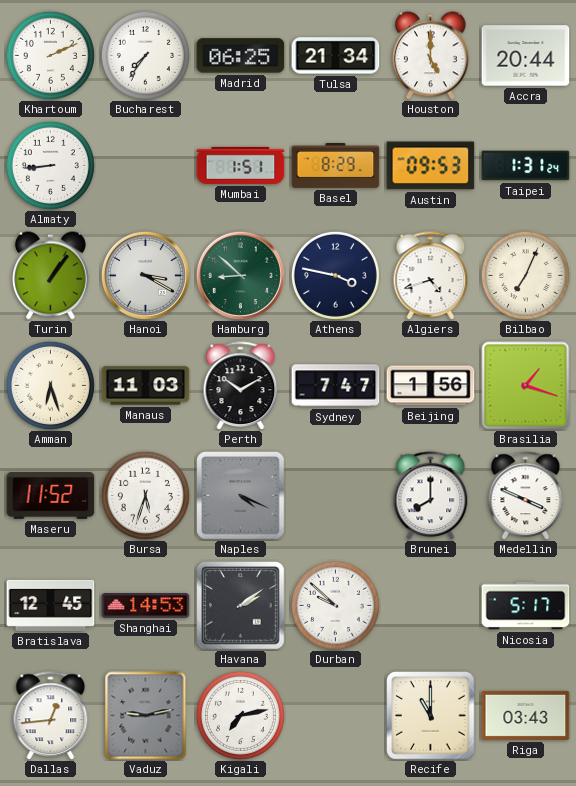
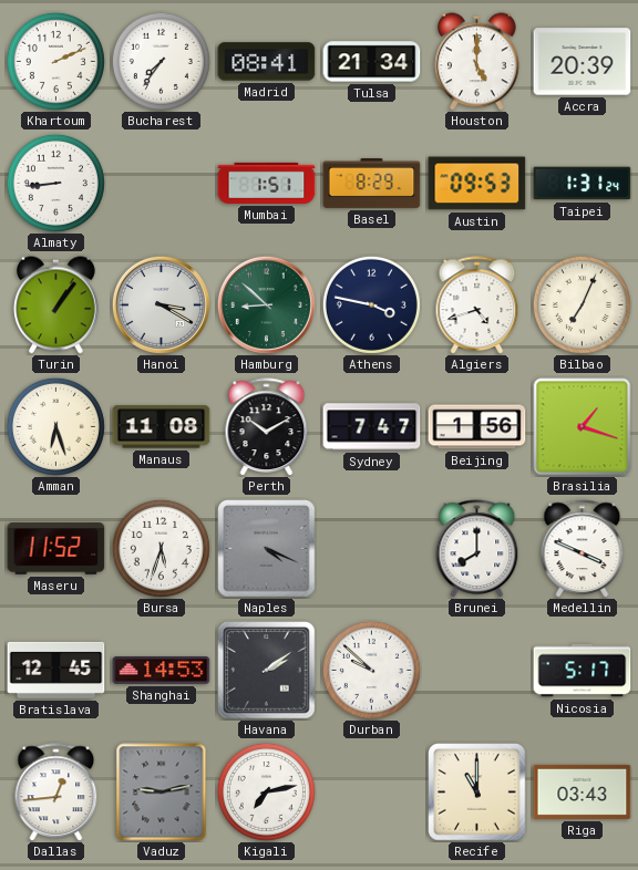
Madrid: 06:25 -> 08:41 (267, 62)
Accra: 20:44 -> 20:39 (583, 62)
Manaus: 11:03 -> 11:08 (162, 427)
